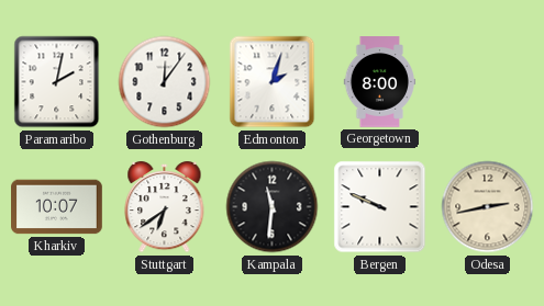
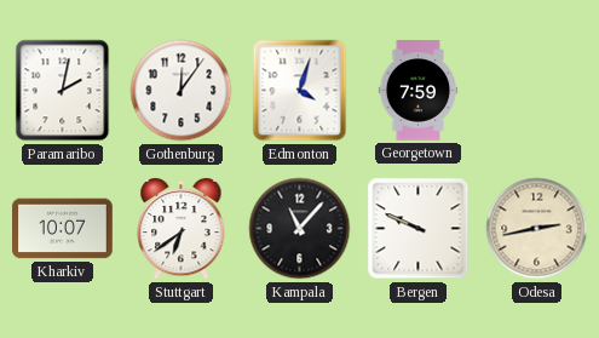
Edmonton: 2:03 -> 4:03 (300, 91)
Georgetown: 8:00 -> 7:59 (419, 91)
Kampala: 11:31 -> 11:07 (300, 229)
